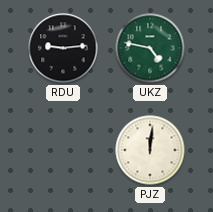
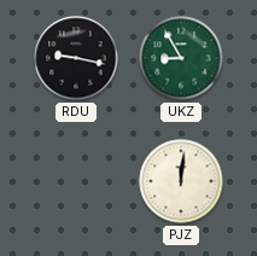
RDU: 9:14 -> 9:17 (76, 58)
UKZ: 4:47 -> 8:55 (181, 58)
